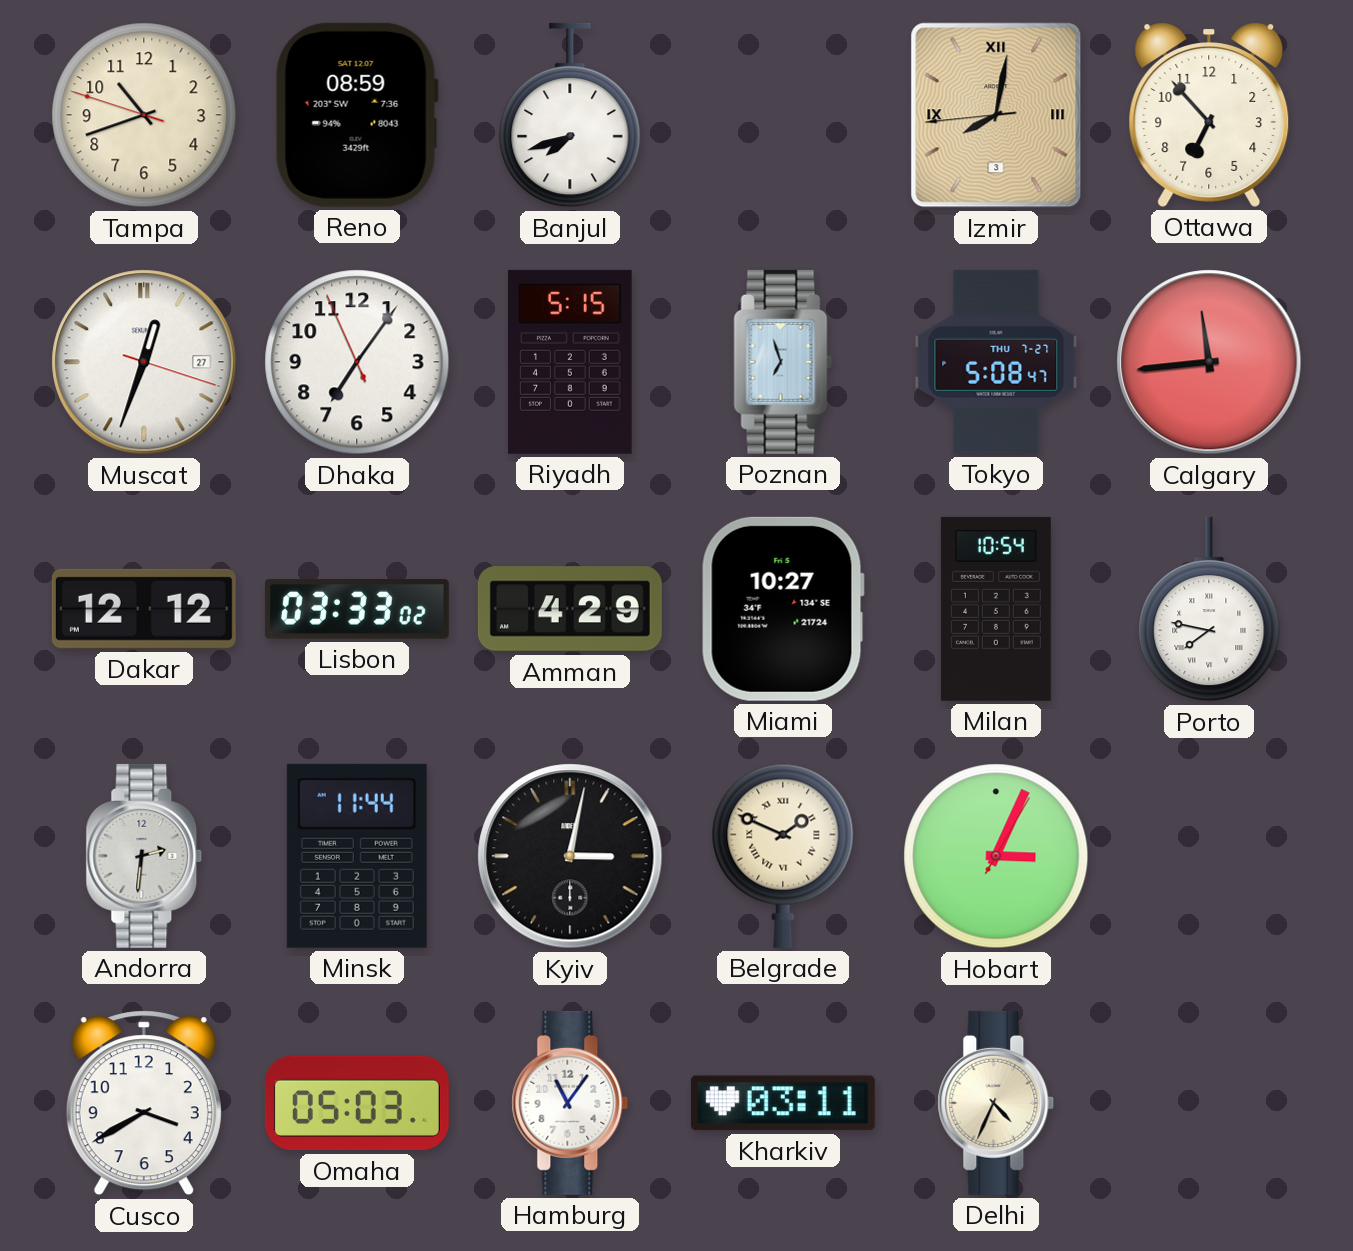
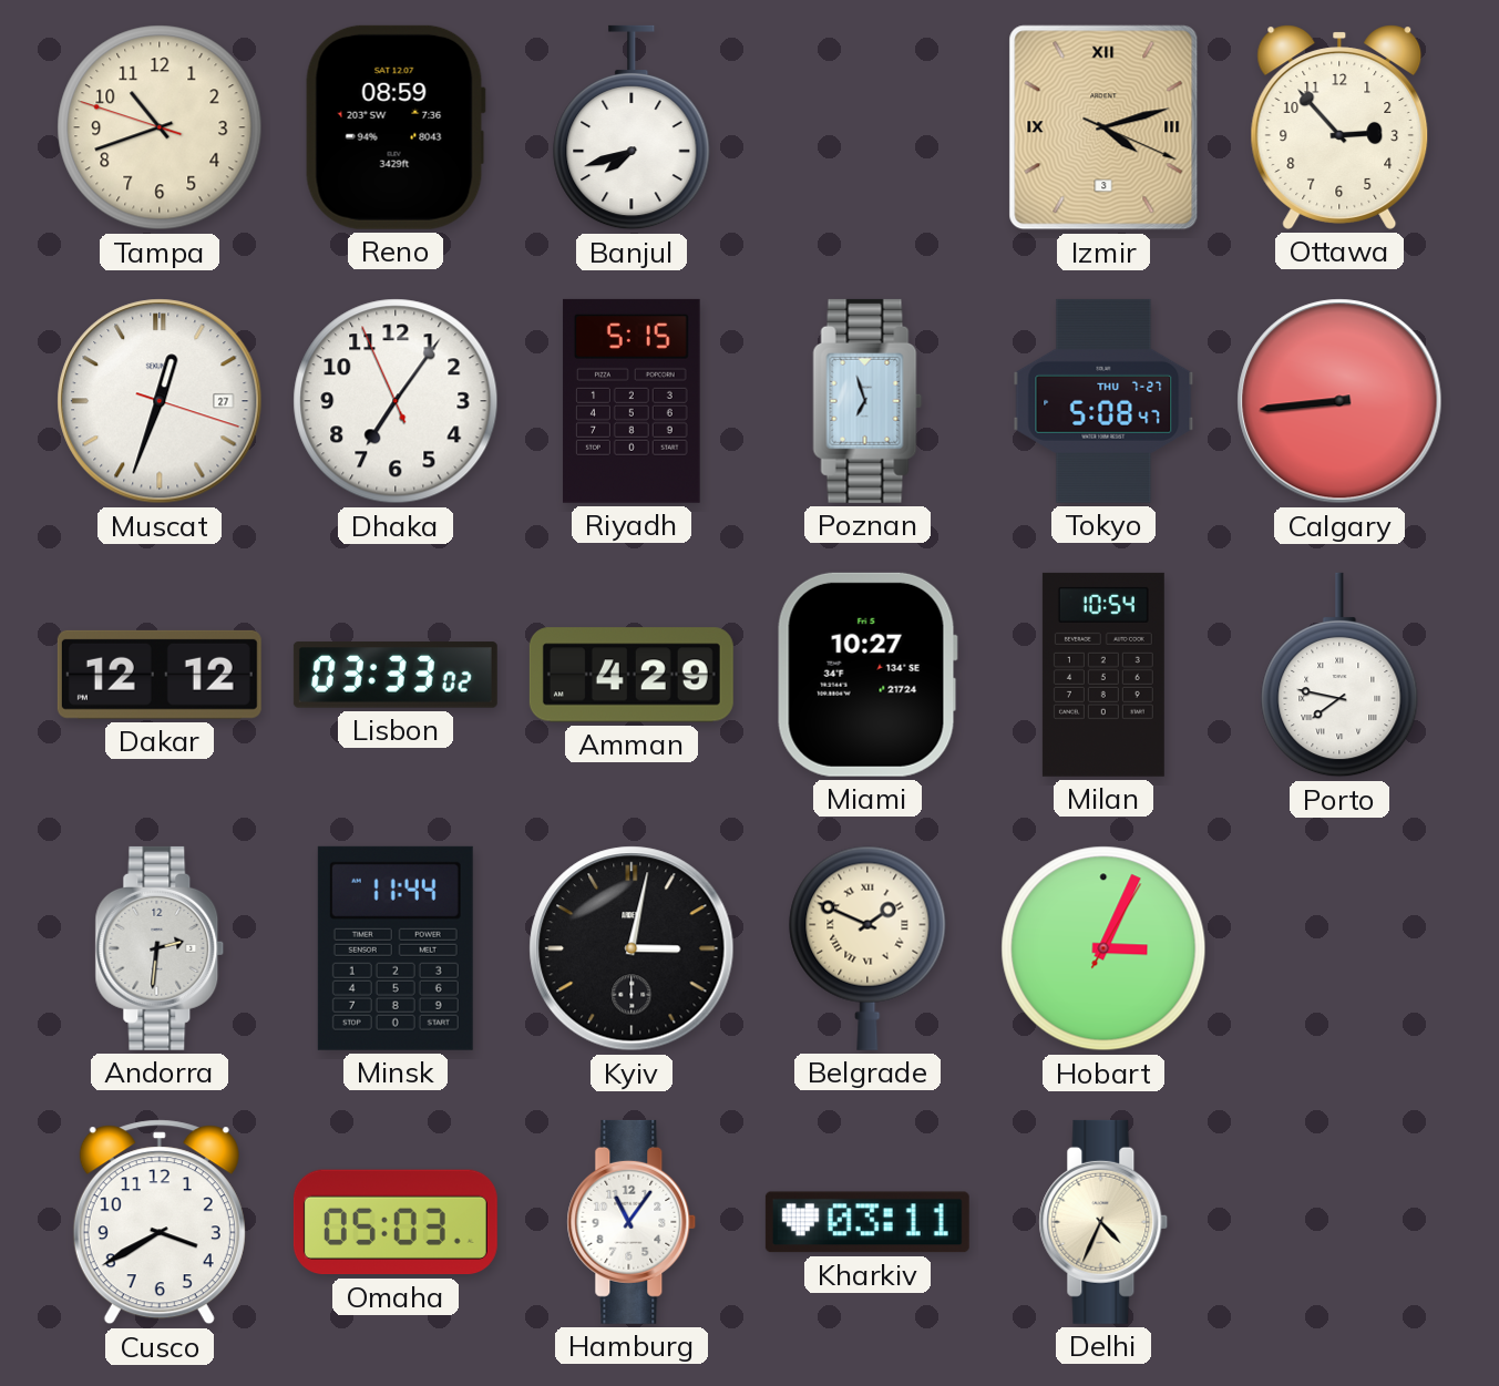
Izmir: 8:01 -> 4:12 (1103, 127)
Ottawa: 6:53 -> 2:53 (1339, 127)
Calgary: 11:44 -> 8:44 (1339, 401)
